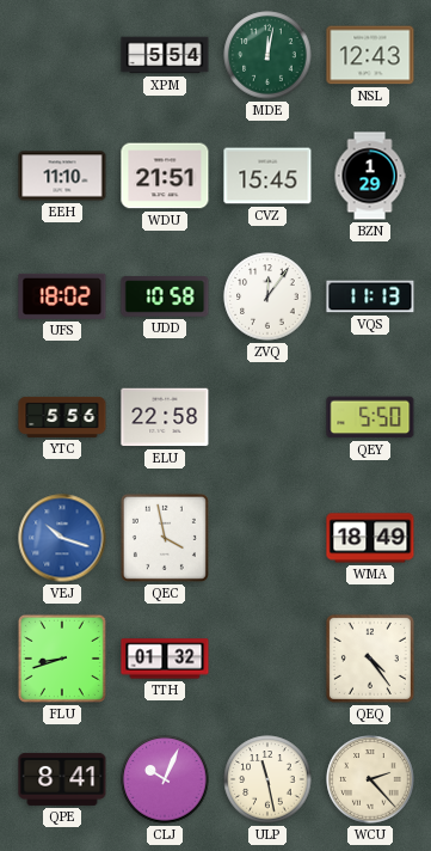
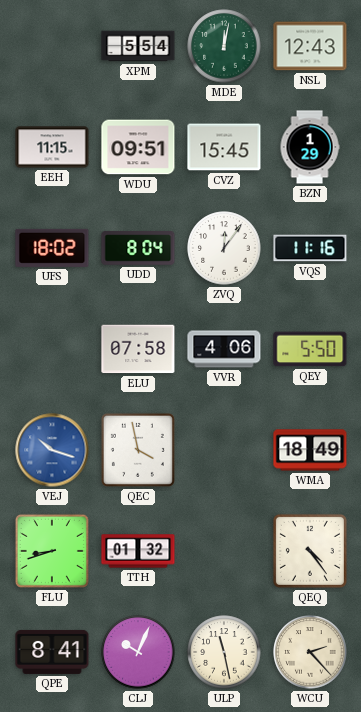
EEH: 11:10 -> 11:15 (52, 147)
WDU: 21:51 -> 09:51 (138, 147)
UDD: 10:58 -> 8:04 (138, 248)
VQS: 11:13 -> 11:16 (310, 248)
YTC: 5:56 -> none (62, 417)
ELU: 22:58 -> 07:58 (138, 349)
VVR: none -> 4:06 (224, 349)
